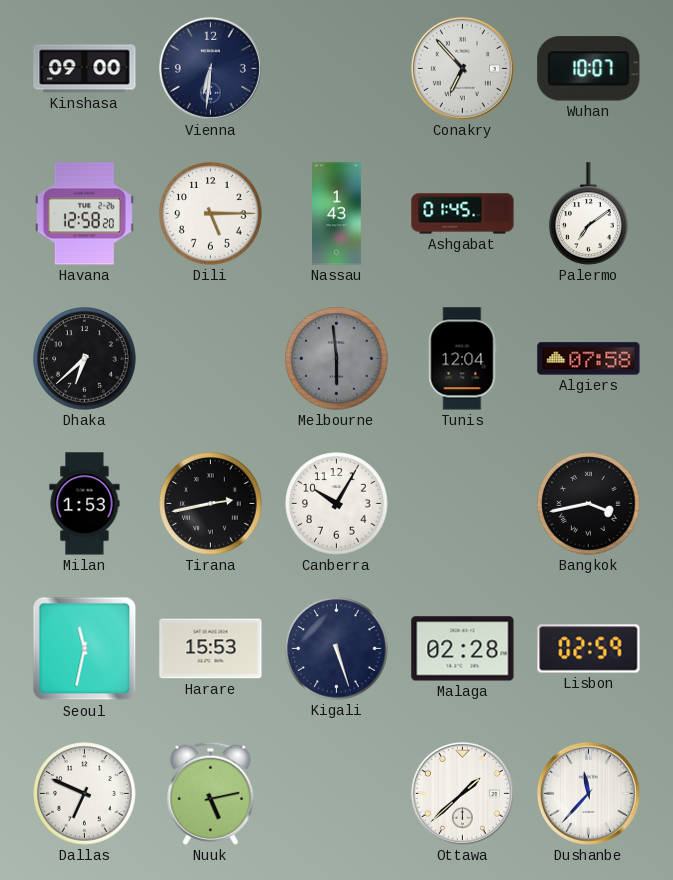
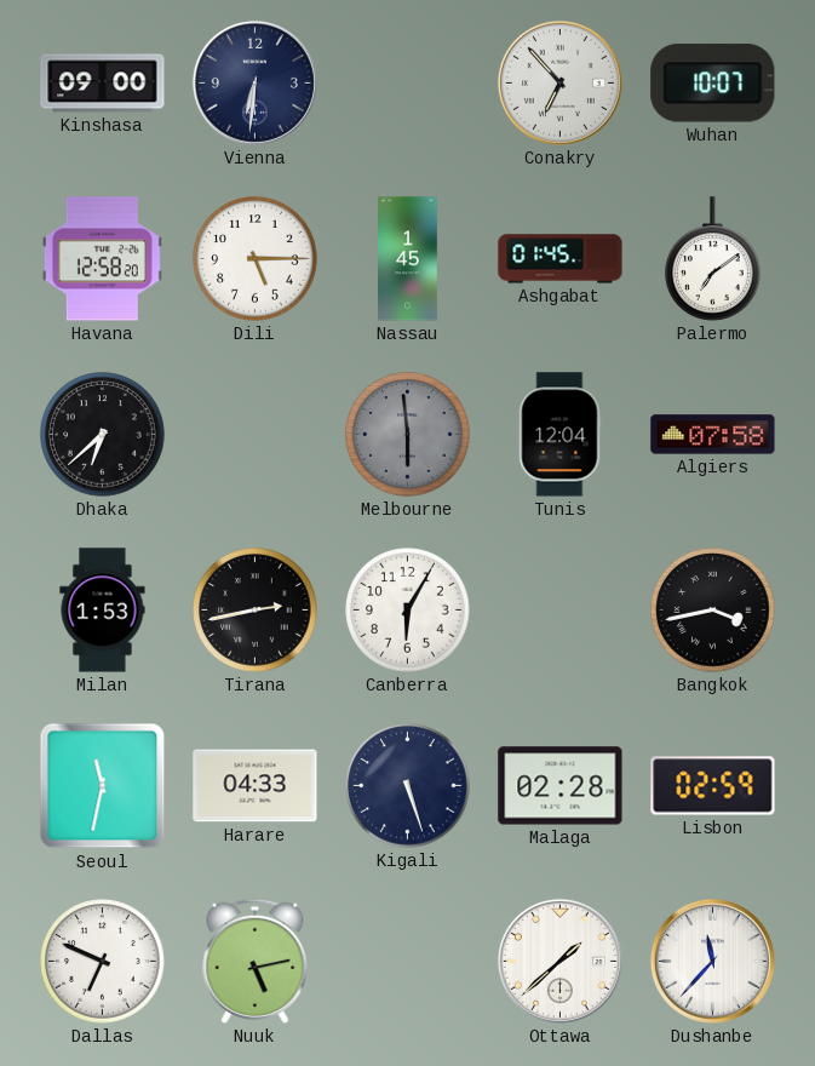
Nassau: 1:43 -> 1:45 (408, 259)
Canberra: 10:05 -> 6:05 (408, 611)
Harare: 15:53 -> 04:33 (256, 786)
